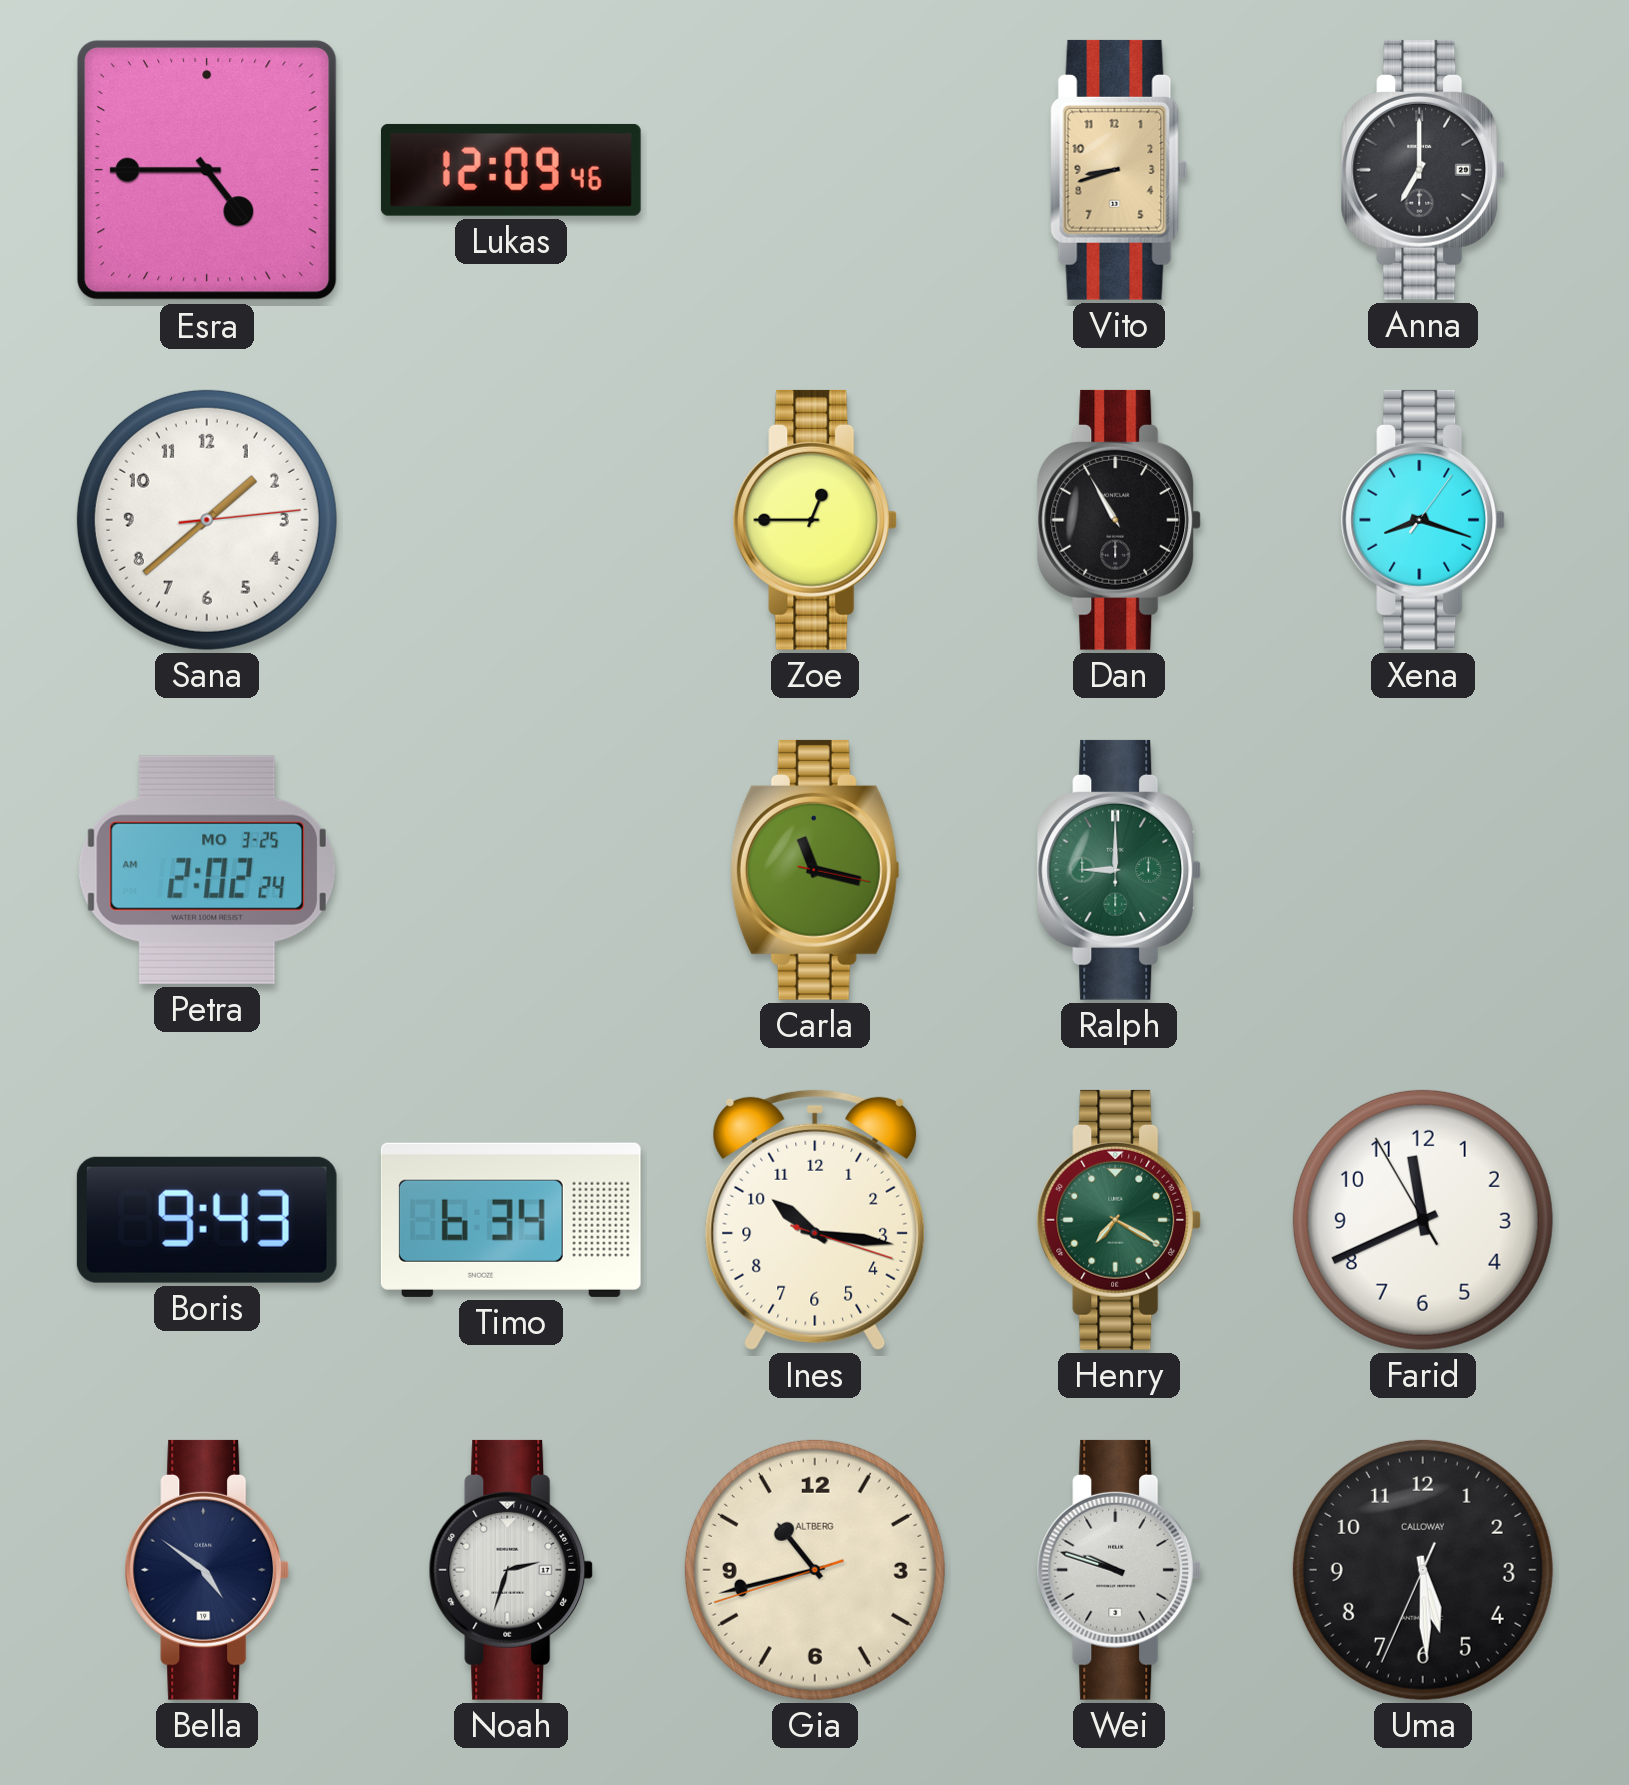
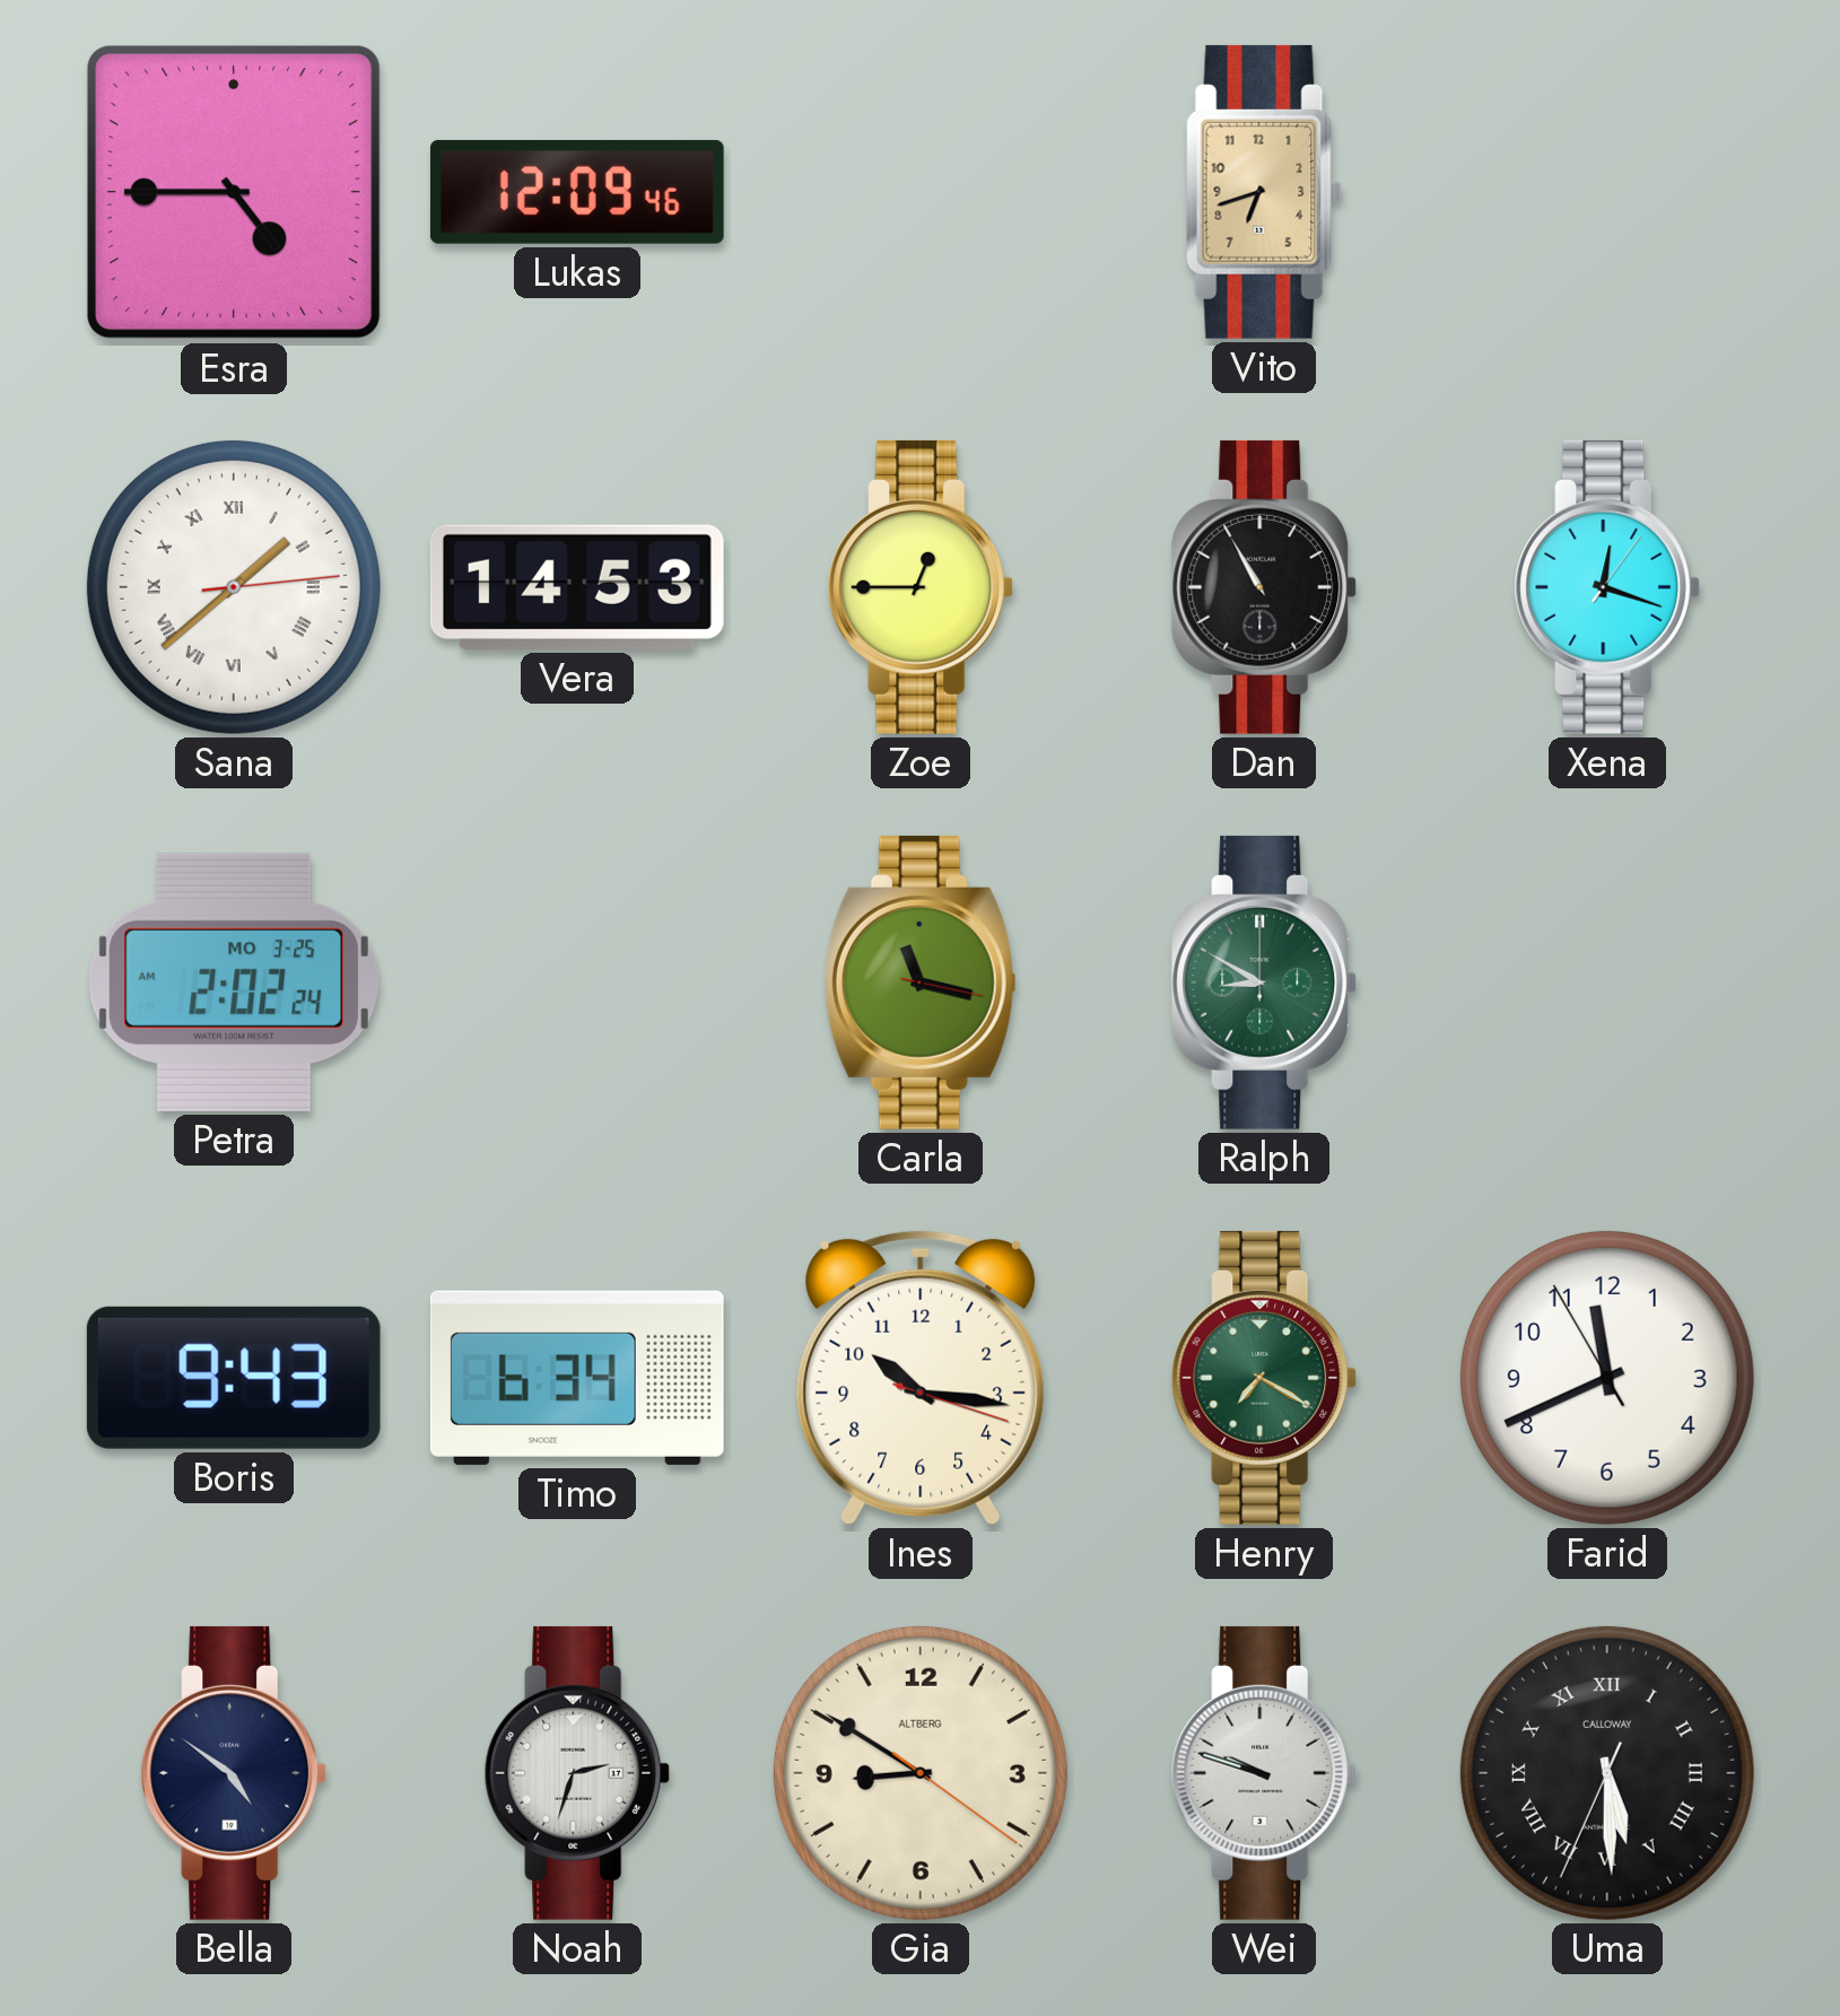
Vito: 8:42 -> 6:42 (1264, 192)
Anna: 7:00 -> none (1423, 170)
Sana numerals: Arabic -> Roman (234, 587)
Vera: none -> 14:53 (577, 587)
Xena: 8:18 -> 12:18 (1607, 587)
Ralph: 9:00 -> 8:50 (1264, 983)
Gia: 10:42 -> 8:50 (921, 1773)
Uma numerals: Arabic -> Roman (1607, 1773)
